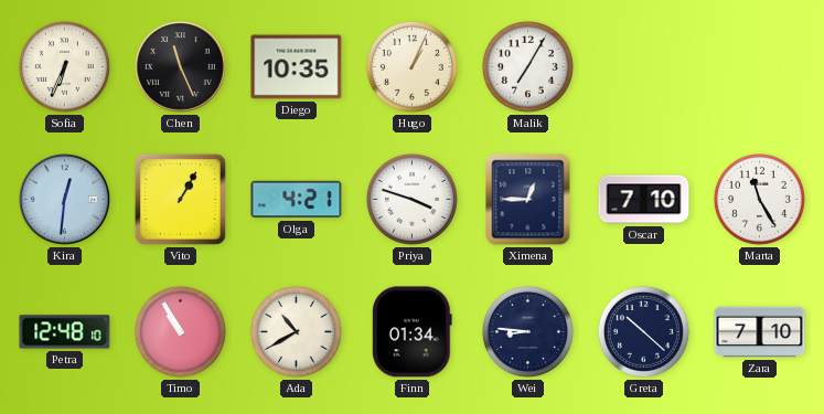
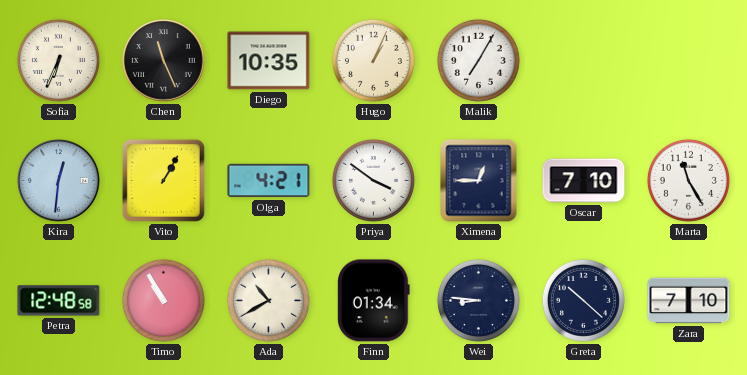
Priya: 3:48 -> 3:51 (373, 180)
Petra: 12:48:10 -> 12:48:58 (59, 301)
